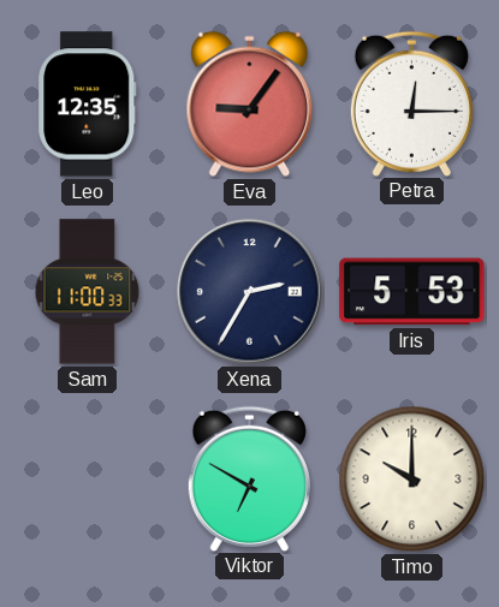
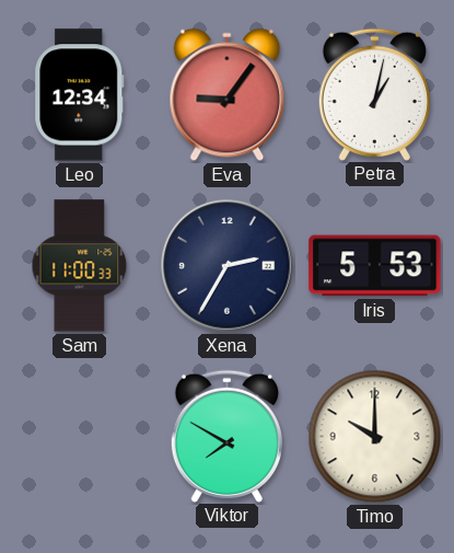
Leo: 12:35 -> 12:34 (80, 95)
Petra: 12:15 -> 1:02 (374, 94)
Viktor: 6:50 -> 7:50 (226, 436)
